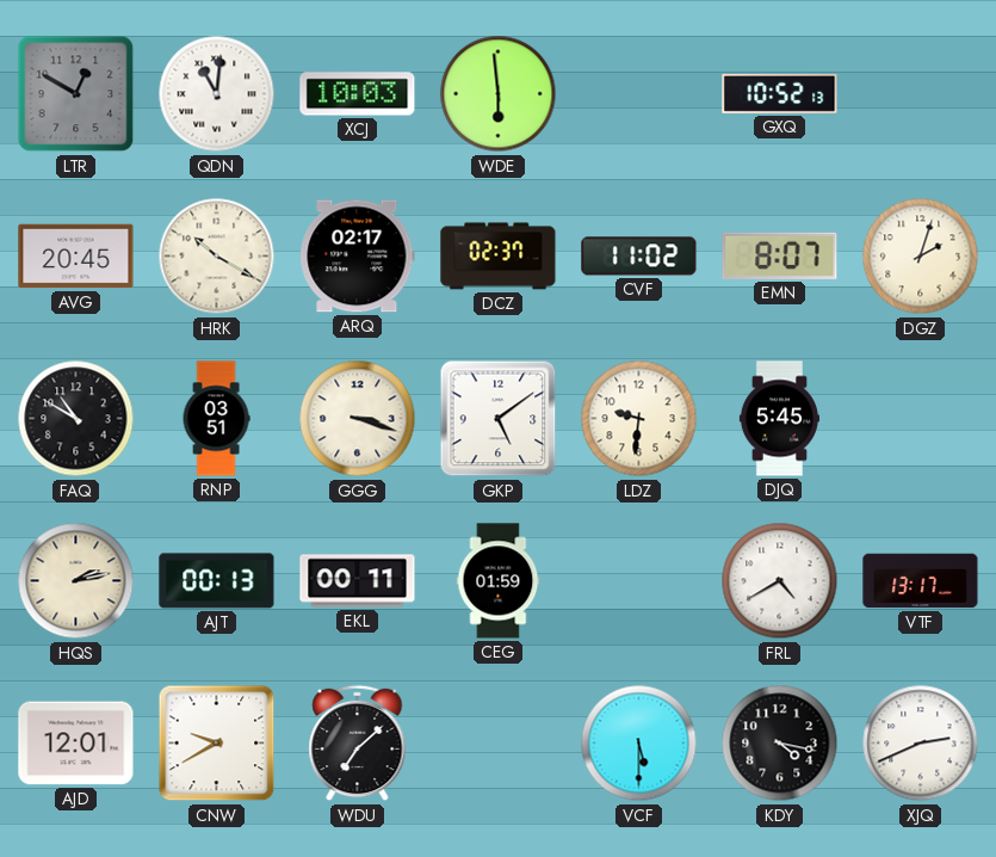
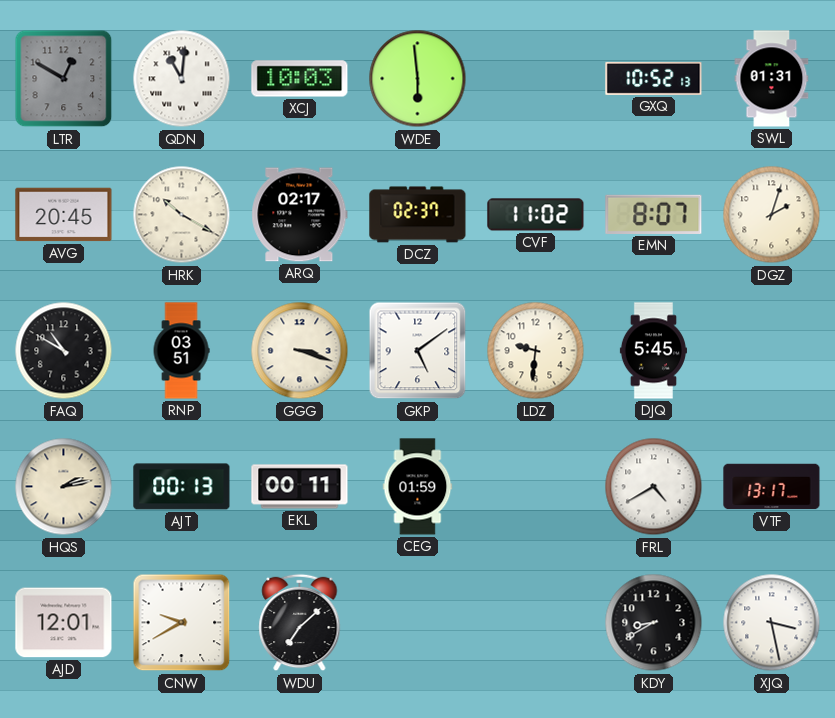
SWL: none -> 01:31 (772, 79)
VCF: 5:30 -> none (639, 744)
KDY: 4:17 -> 8:40 (654, 623)
XJQ: 2:41 -> 3:28 (772, 623)
